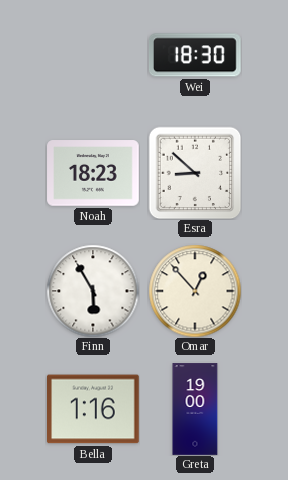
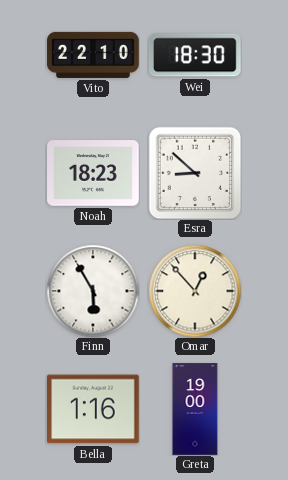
Vito: none -> 22:10 (93, 55)
